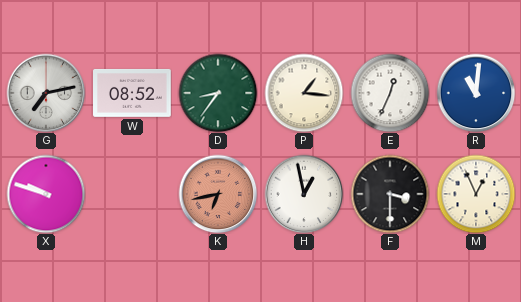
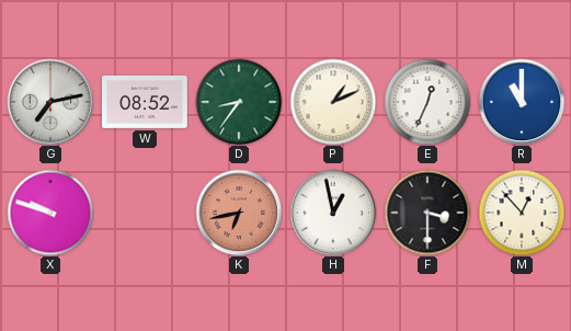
P: 1:16 -> 1:11 (333, 102)
R: 11:01 -> 11:00 (522, 102)
M: 12:56 -> 12:53 (522, 213)
